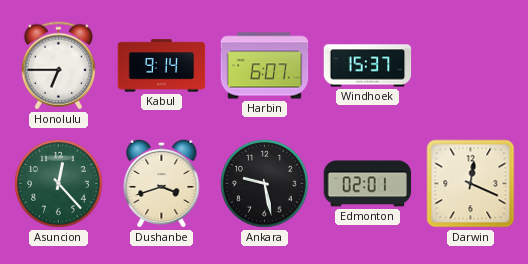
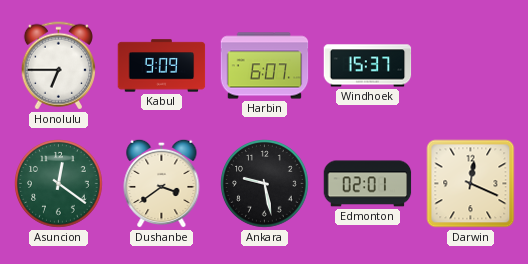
Kabul: 9:14 -> 9:09 (162, 66)
Asuncion: 12:23 -> 12:21 (59, 184)
Dushanbe: 3:42 -> 3:39 (162, 183)
